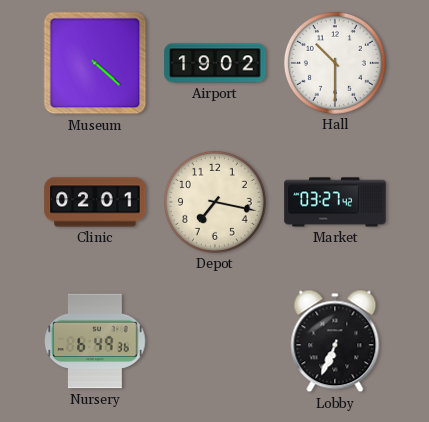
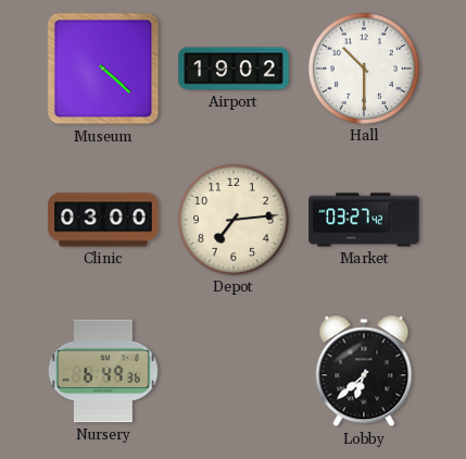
Clinic: 02:01 -> 03:00 (103, 220)
Depot: 7:17 -> 7:14 (234, 220)
Lobby: 6:34 -> 6:38 (364, 371)
